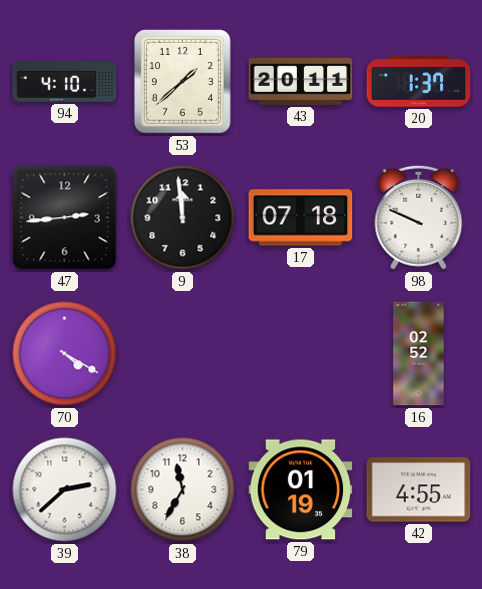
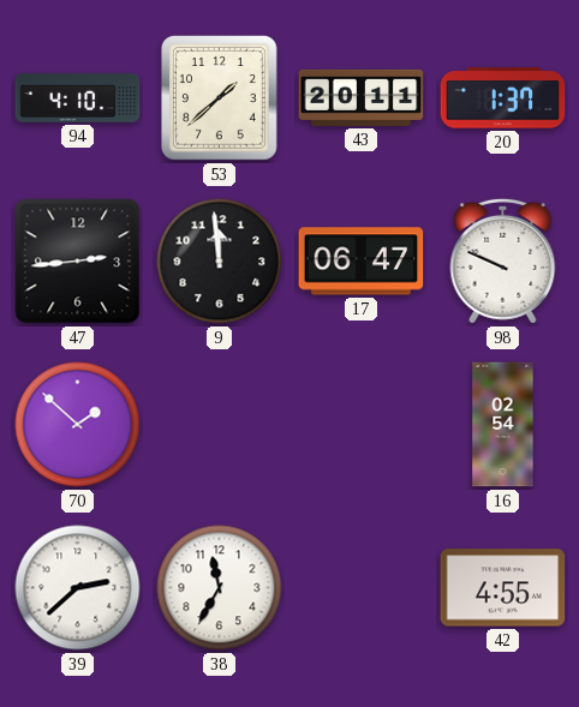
17: 07:18 -> 06:47 (362, 262)
70: 4:20 -> 1:52 (78, 425)
16: 02:52 -> 02:54 (503, 425)
79: 01:19 -> none (301, 490)
